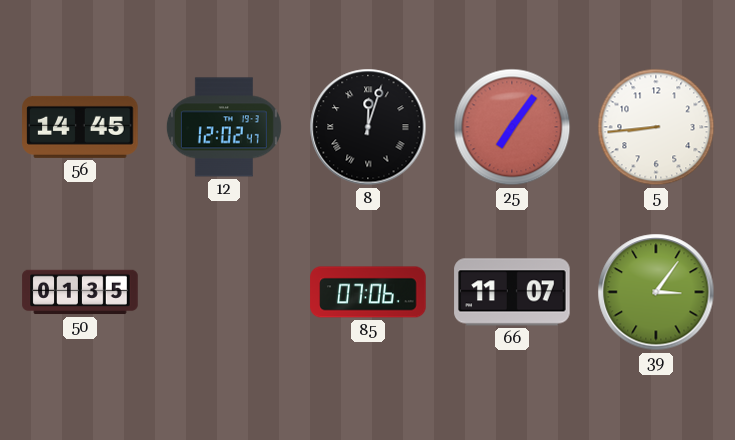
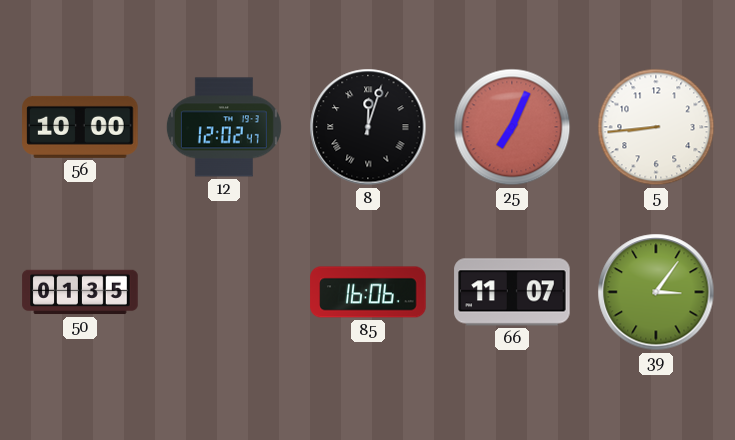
56: 14:45 -> 10:00 (80, 127)
25: 7:06 -> 7:04 (512, 127)
85: 07:06 -> 16:06 (368, 292)
